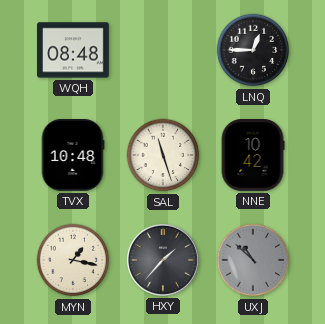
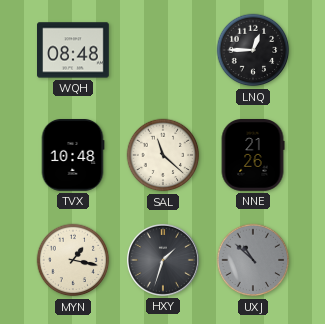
SAL: 11:27 -> 11:22 (163, 155)
NNE: 10:42 -> 21:26 (253, 156)
HXY: 1:37 -> 1:33 (163, 260)
